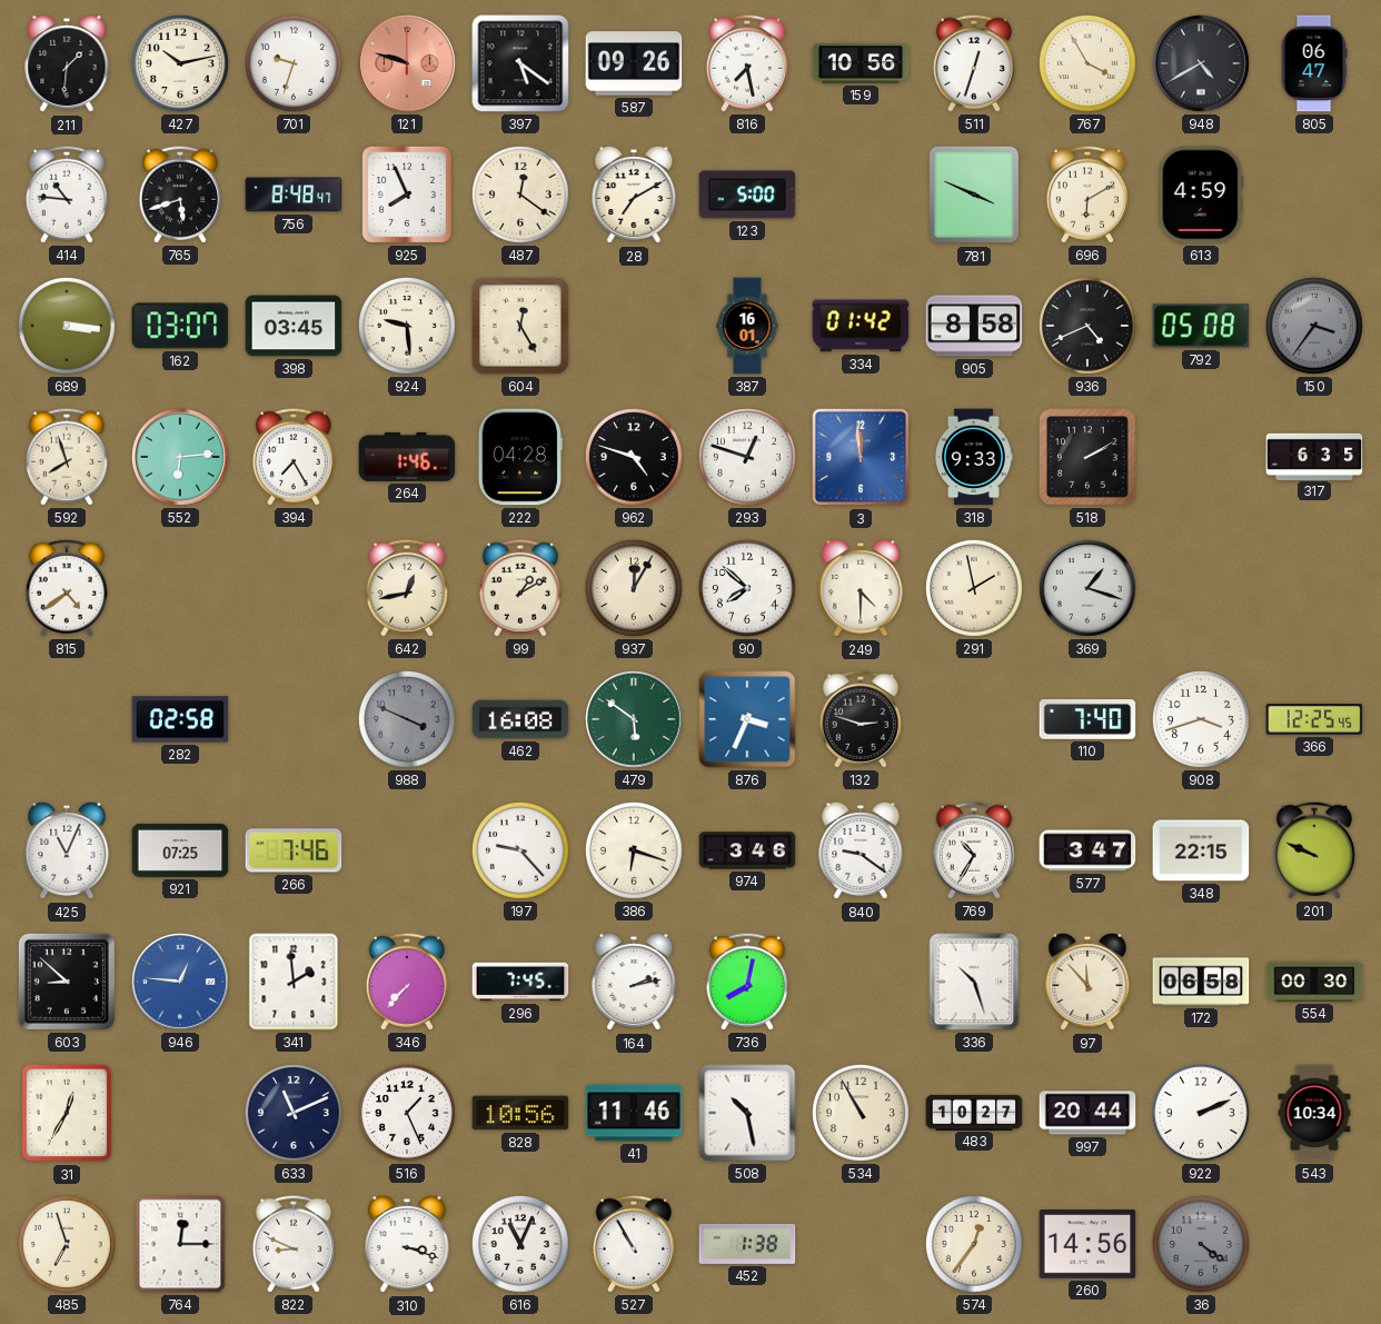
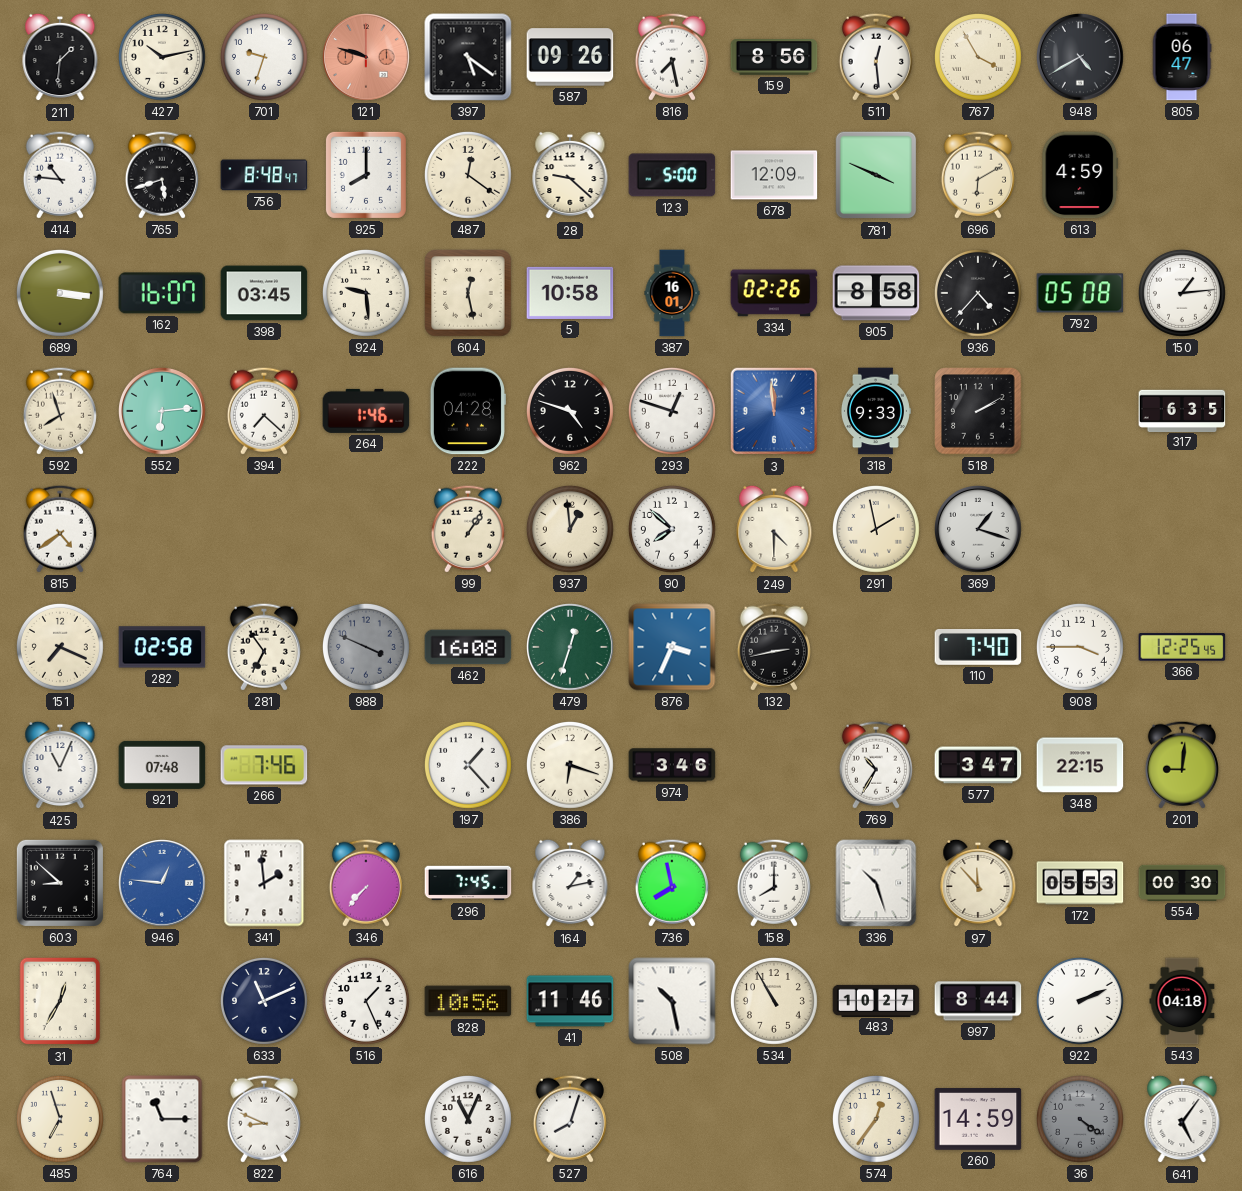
159: 10:56 -> 8:56 (774, 58)
511: 12:33 -> 12:29 (876, 57)
925: 7:56 -> 8:00 (366, 175)
28: 7:10 -> 9:22 (570, 175)
678: none -> 12:09 (774, 175)
162: 03:07 -> 16:07 (162, 293)
604: 12:25 -> 12:28 (468, 293)
5: none -> 10:58 (570, 293)
334: 01:42 -> 02:26 (774, 293)
936: 4:41 -> 4:37 (978, 293)
150: 3:36 -> 1:14 (1182, 293)
150 dial: grey -> white (1182, 293)
394: 7:25 -> 7:22 (264, 411)
642: 12:43 -> none (407, 588)
99: 1:10 -> 1:06 (468, 529)
937: 12:05 -> 12:59 (570, 529)
151: none -> 7:19 (60, 647)
281: none -> 6:54 (264, 647)
479: 5:51 -> 12:33 (571, 648)
132: 2:48 -> 2:43 (774, 647)
908: 3:42 -> 3:45 (1080, 647)
921: 07:25 -> 07:48 (162, 765)
197: 9:23 -> 1:23 (468, 765)
840: 9:21 -> none (861, 850)
201: 9:49 -> 9:01 (1182, 765)
164: 2:13 -> 1:13 (570, 883)
736: 8:02 -> 7:58 (672, 883)
158: none -> 8:00 (774, 883)
172: 06:58 -> 05:53 (1080, 883)
997: 20:44 -> 8:44 (978, 1001)
543: 10:34 -> 04:18 (1182, 1001)
764: 12:15 -> 11:15 (162, 1119)
310: 3:18 -> none (407, 1244)
527: 10:55 -> 8:03 (570, 1119)
452: 1:38 -> none (747, 1244)
260: 14:56 -> 14:59 (978, 1119)
641: none -> 5:06 (1182, 1119)
